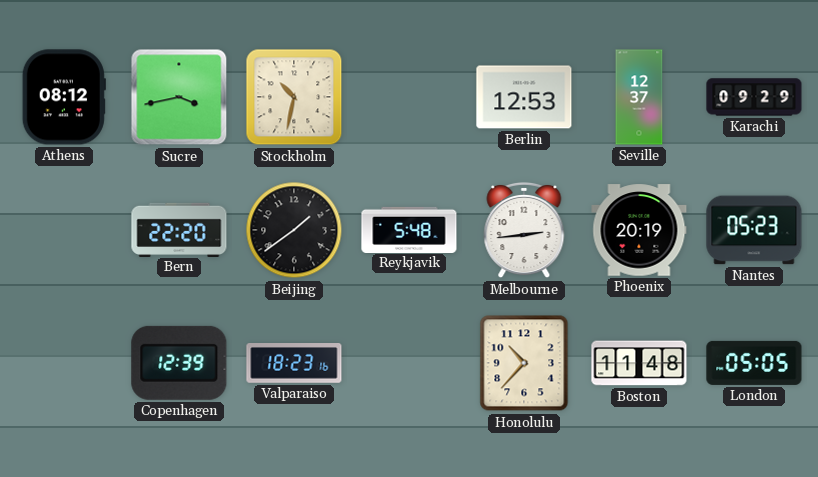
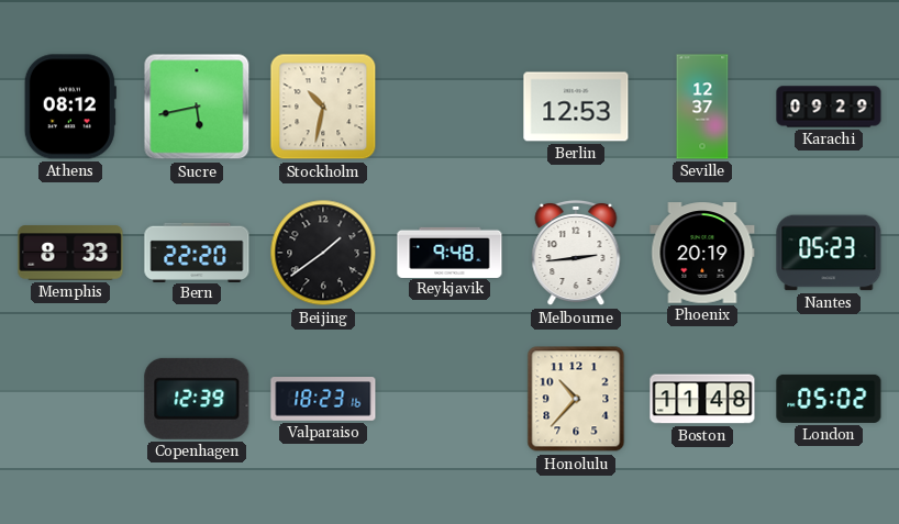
Sucre: 3:43 -> 5:43 (197, 107)
Memphis: none -> 8:33 (70, 253)
Reykjavik: 5:48 -> 9:48 (449, 252)
London: 05:05 -> 05:02 (829, 399)
